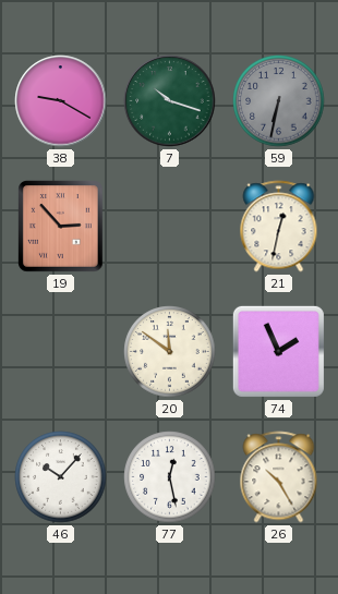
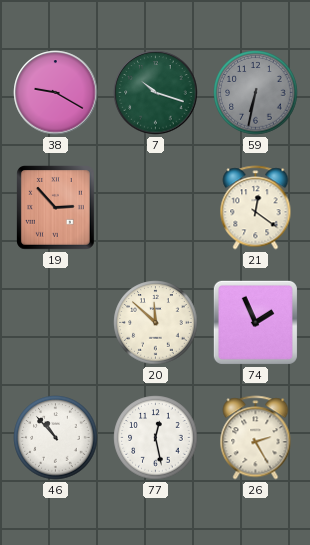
21: 12:32 -> 12:21 (256, 208)
20: 11:51 -> 11:52 (156, 323)
46: 10:07 -> 10:53 (56, 438)
26: 10:25 -> 2:25 (256, 438)
